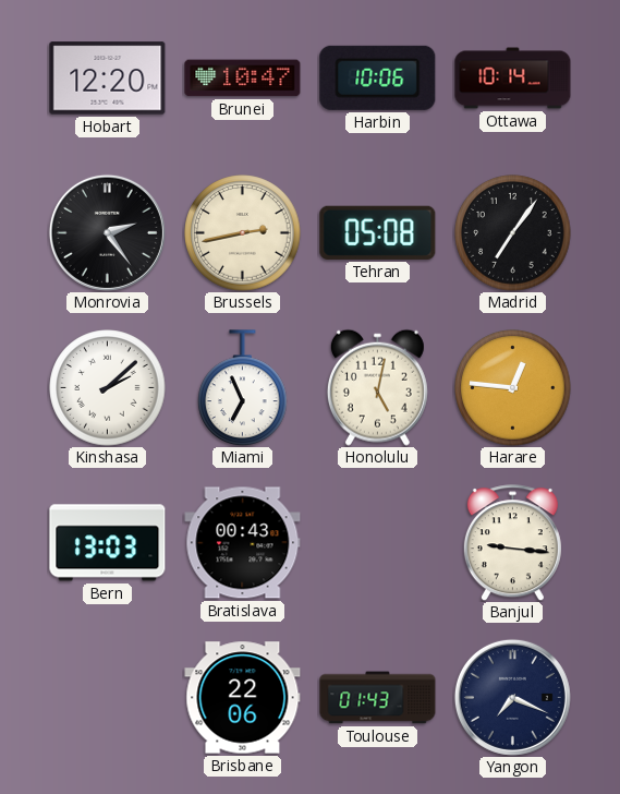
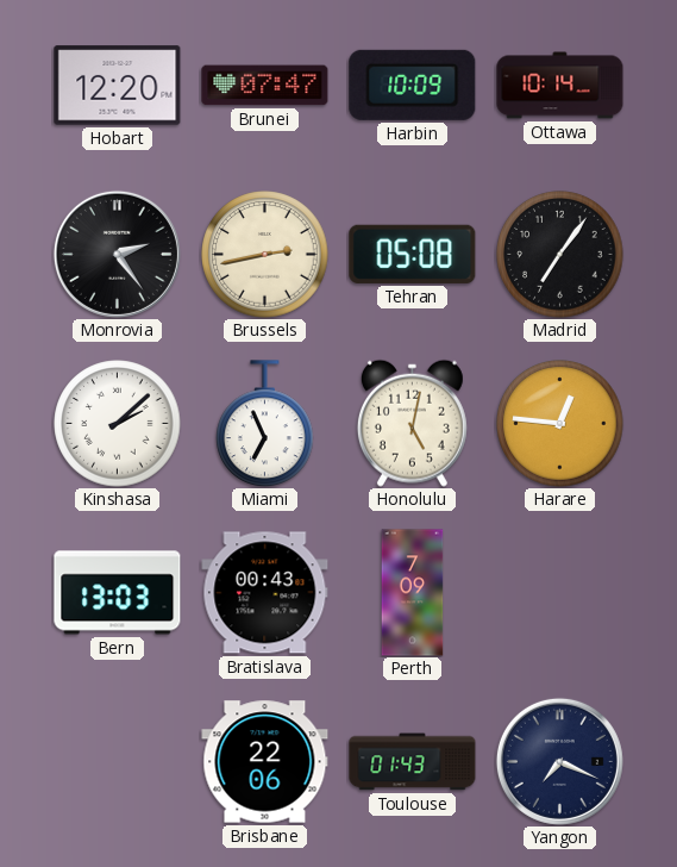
Brunei: 10:47 -> 07:47 (265, 86)
Harbin: 10:06 -> 10:09 (413, 85)
Perth: none -> 7:09 (413, 593)
Banjul: 9:16 -> none (512, 543)
